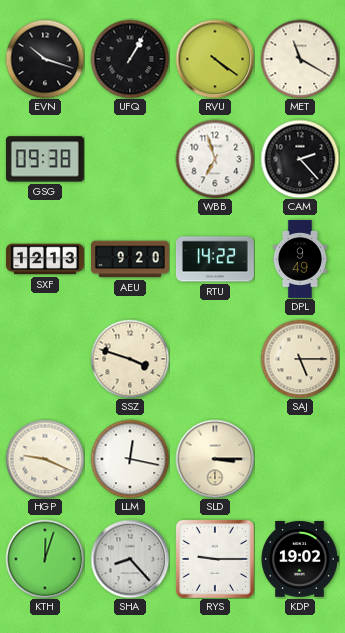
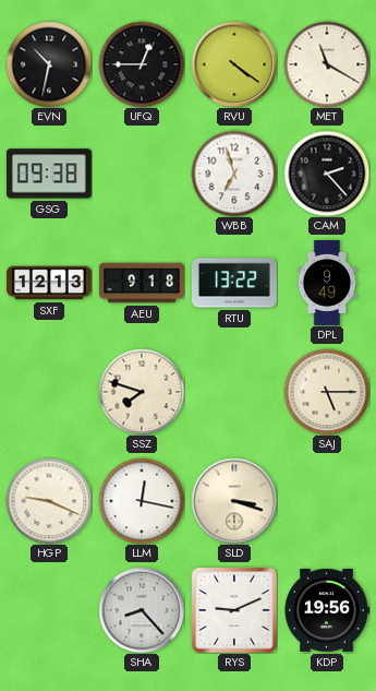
EVN: 10:18 -> 10:32 (49, 64)
UFQ: 1:05 -> 12:45 (142, 64)
AEU: 9:20 -> 9:18 (142, 283)
RTU: 14:22 -> 13:22 (234, 283)
SSZ: 3:48 -> 7:48 (142, 392)
SLD: 3:15 -> 3:18 (234, 501)
KTH: 12:03 -> none (45, 559)
RYS: 9:15 -> 9:11 (234, 610)
KDP: 19:02 -> 19:56 (327, 610)
